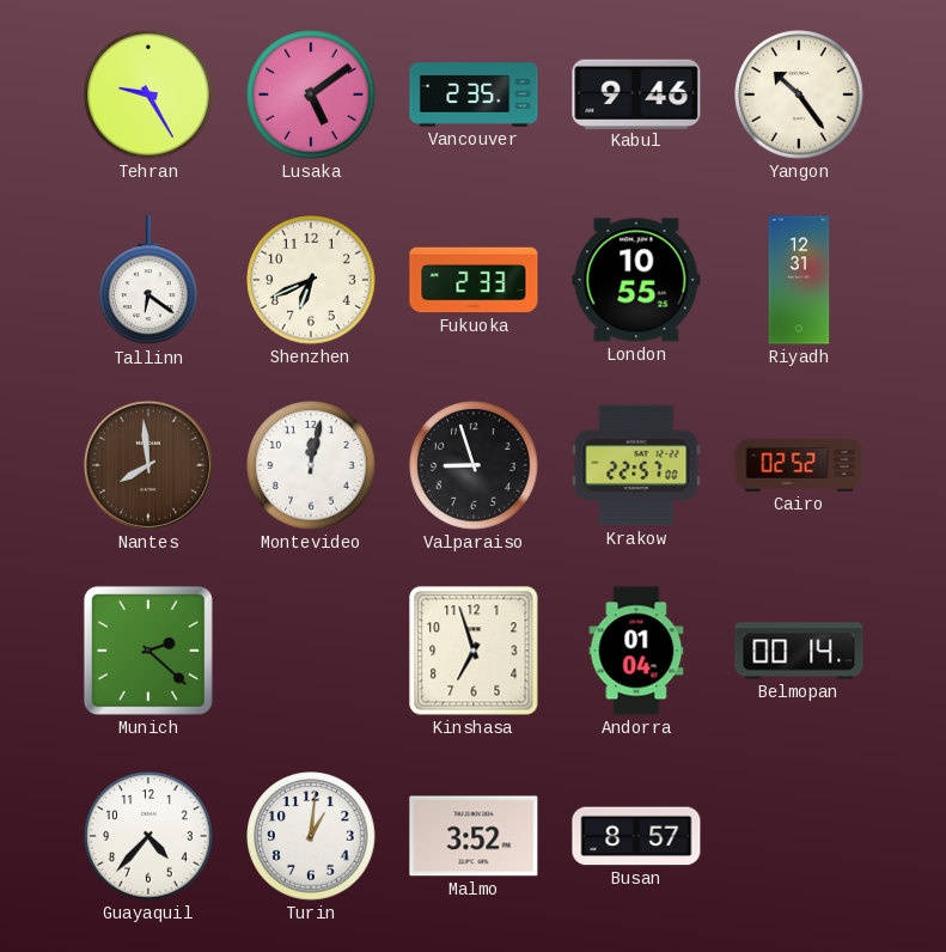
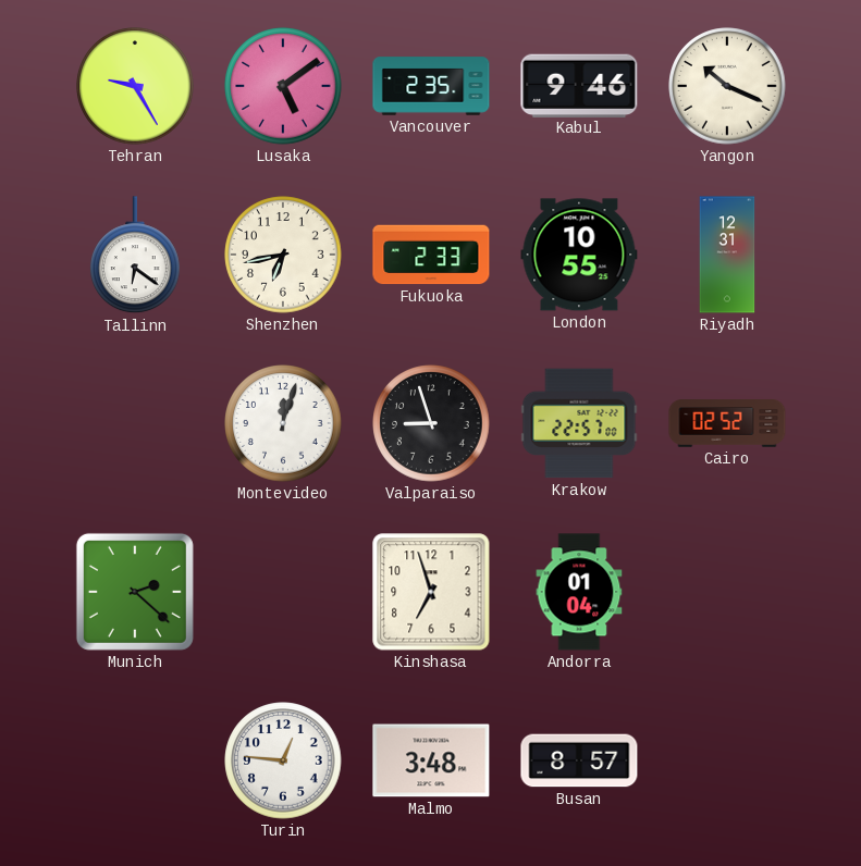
Yangon: 10:24 -> 10:19 (727, 86)
Shenzhen: 6:41 -> 6:43 (283, 255)
Nantes: 7:59 -> none (148, 465)
Montevideo: 12:02 -> 12:03 (283, 423)
Belmopan: 00:14 -> none (799, 651)
Guayaquil: 4:37 -> none (148, 836)
Turin: 1:01 -> 12:46 (283, 760)
Malmo: 3:52 -> 3:48 (431, 760)
